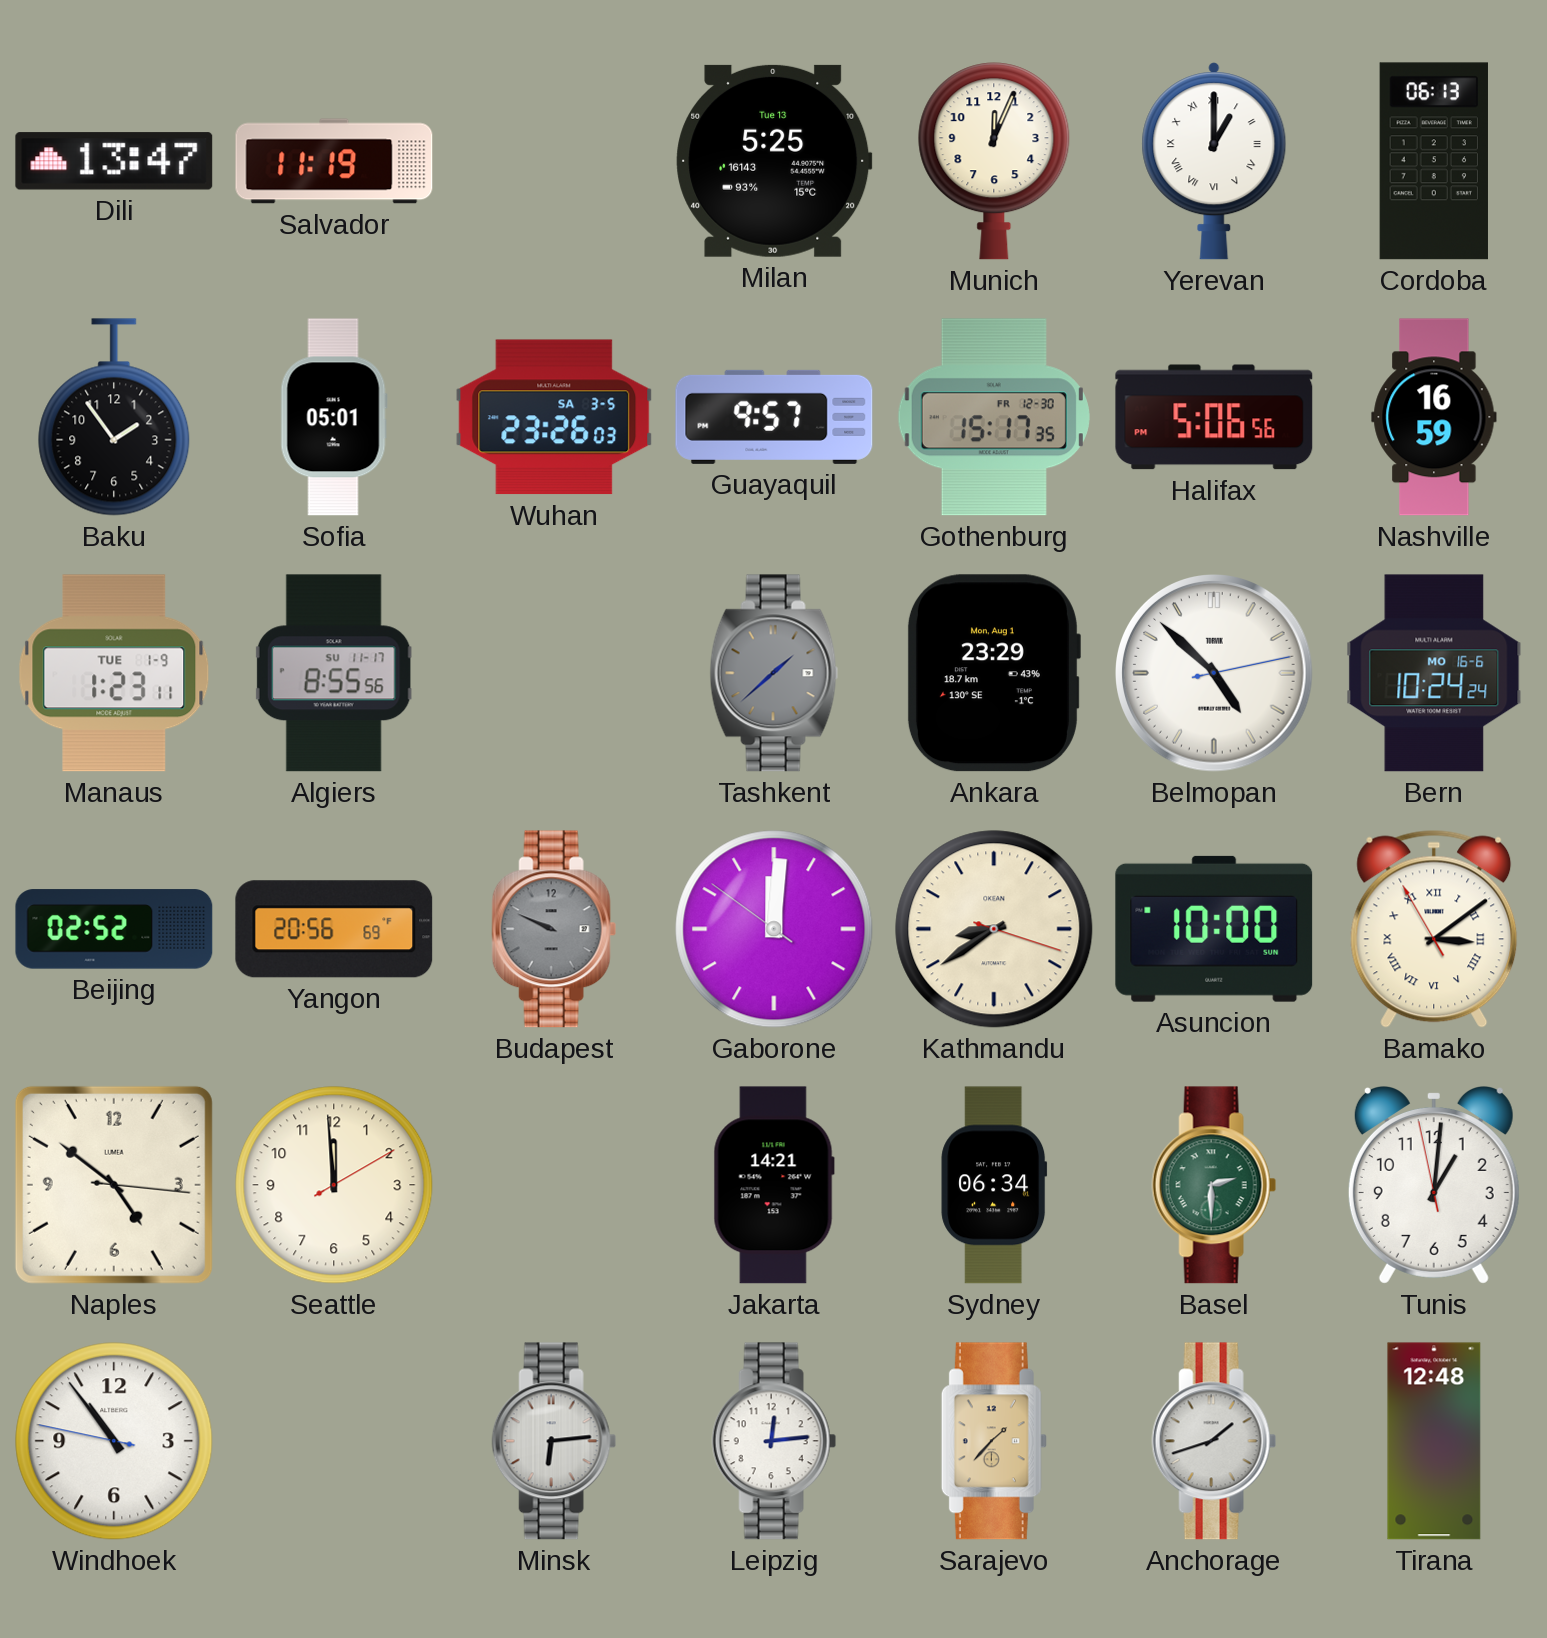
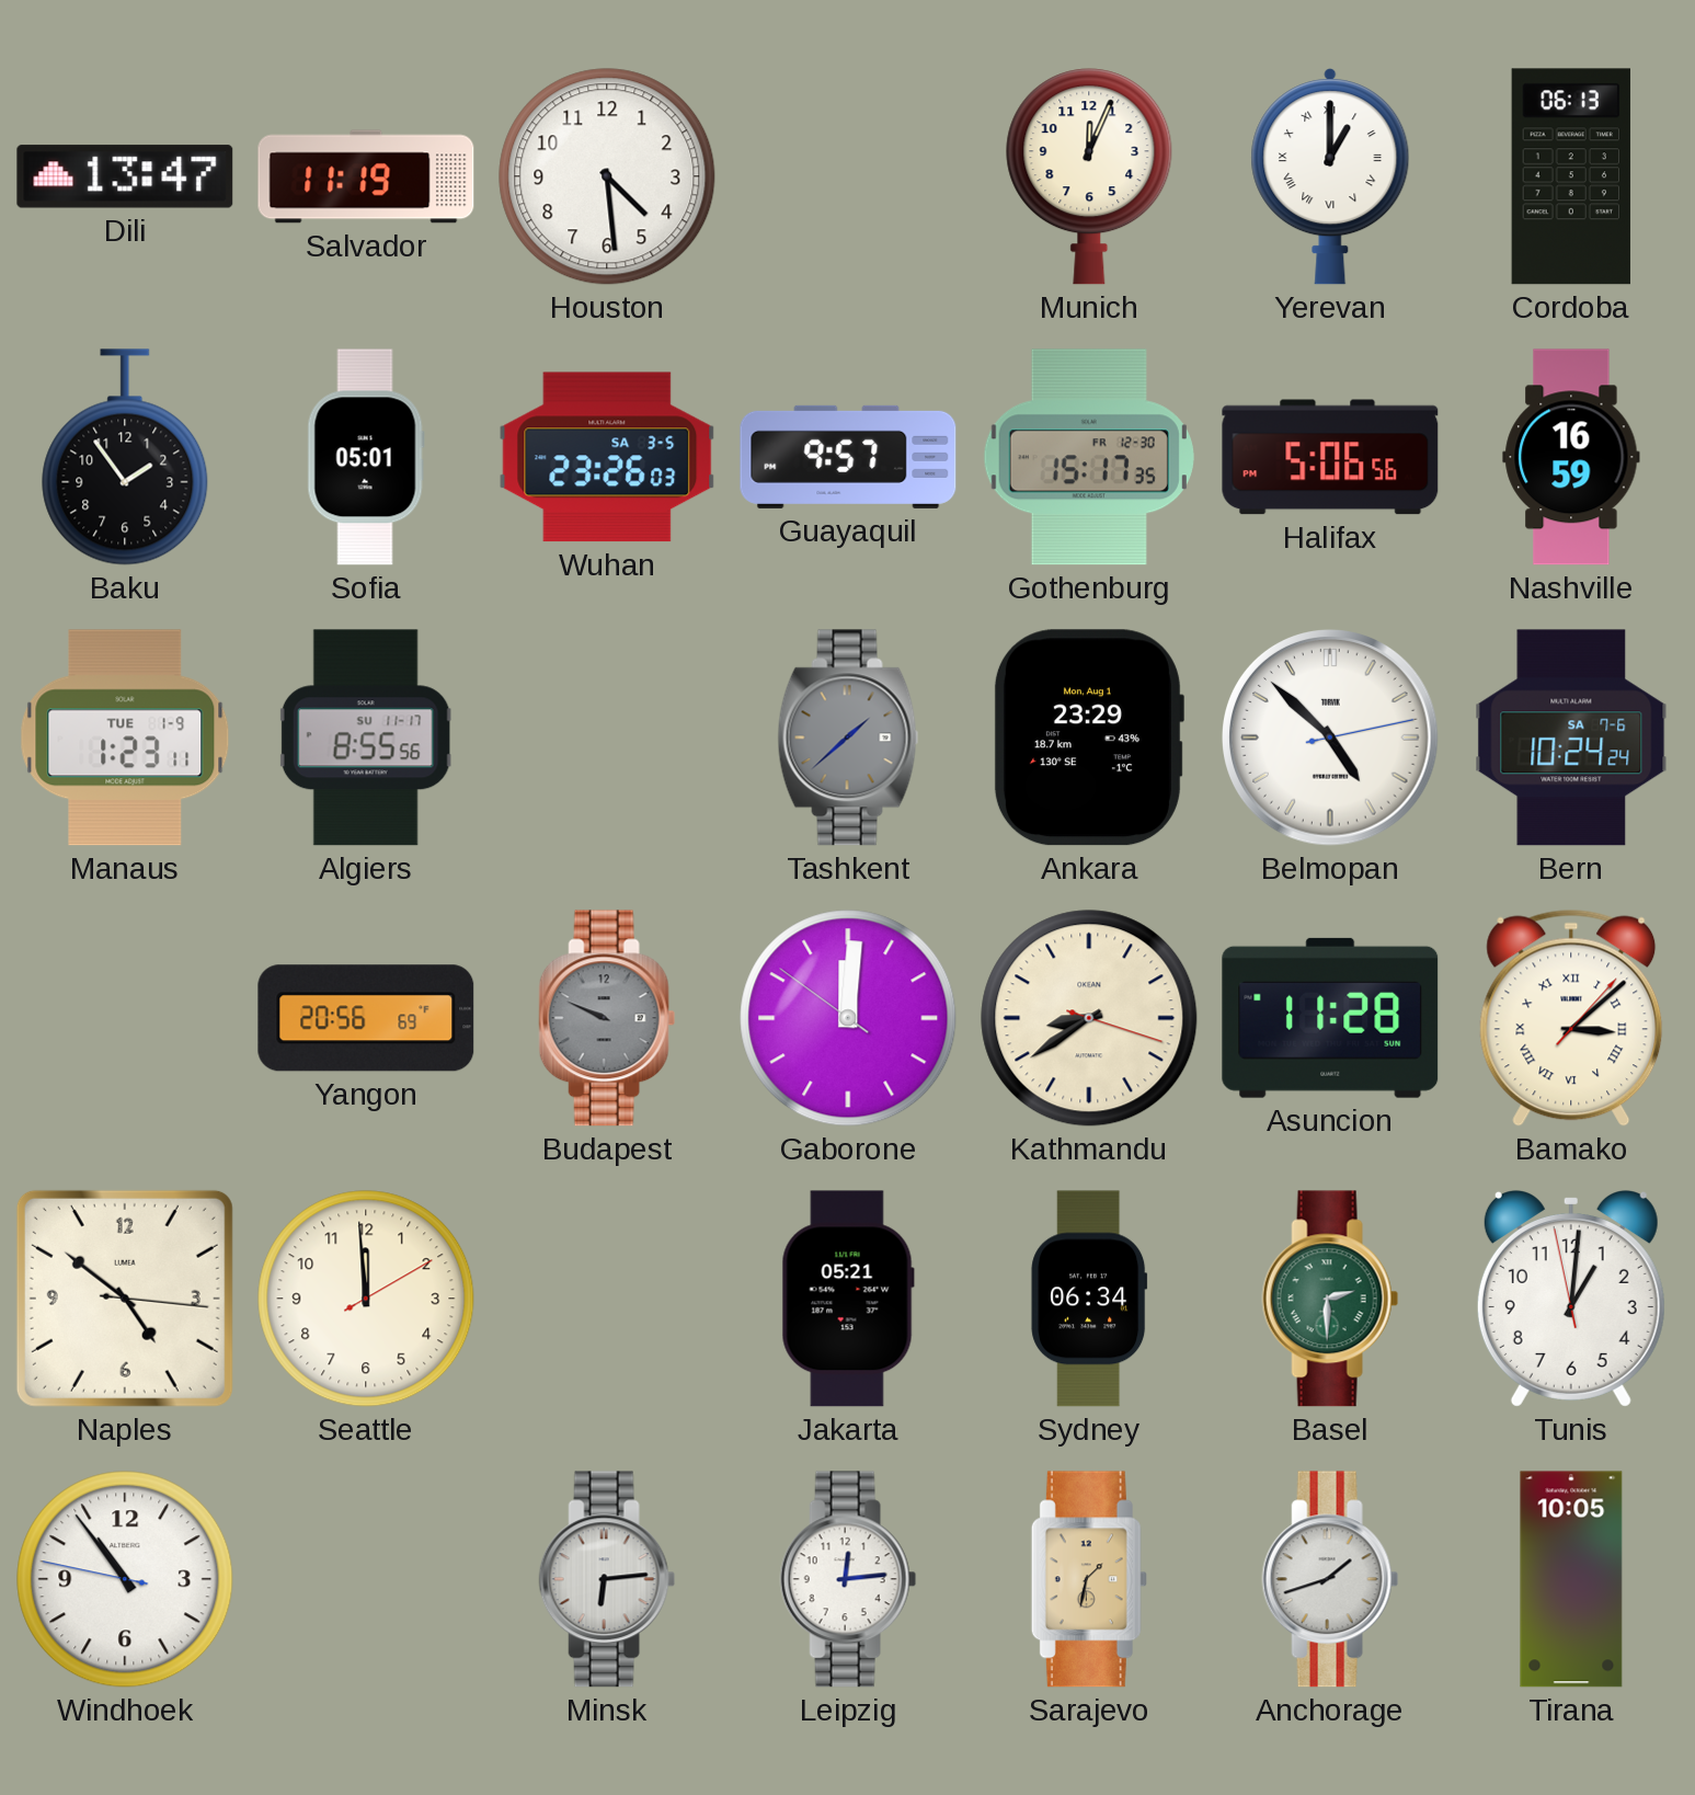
Houston: none -> 4:29 (607, 176)
Milan: 5:25 -> none (774, 161)
Bern date: MO 16-6 -> SA 7-6 (1571, 738)
Beijing: 02:52 -> none (114, 929)
Asuncion: 10:00 -> 11:28 (1330, 1018)
Bamako: 3:08:55 -> 3:08:07 (1571, 1018)
Jakarta: 14:21 -> 05:21 (848, 1299)
Sarajevo: 1:37 -> 1:32 (1089, 1579)
Tirana: 12:48 -> 10:05 (1571, 1579)
